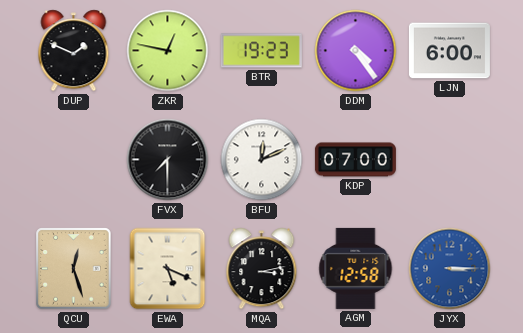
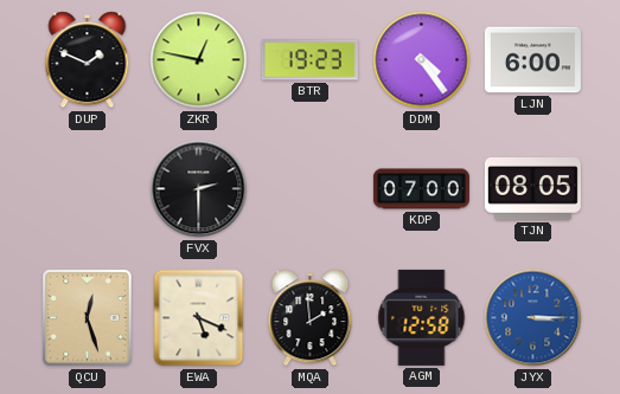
FVX: 7:30 -> 2:30 (199, 189)
BFU: 12:11 -> none (262, 160)
TJN: none -> 08:05 (532, 189)
MQA: 3:13 -> 1:59 (311, 318)
